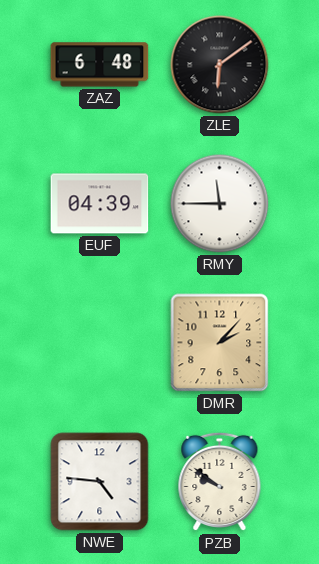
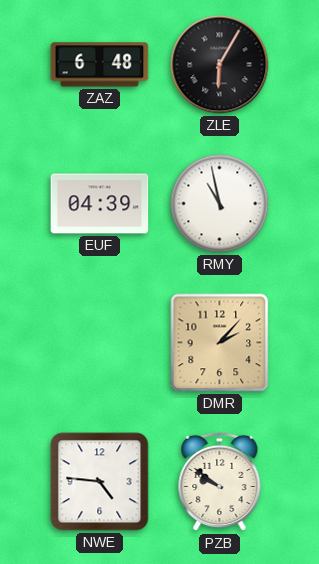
ZLE: 6:09 -> 6:05 (220, 65)
RMY: 11:45 -> 10:58 (220, 204)
